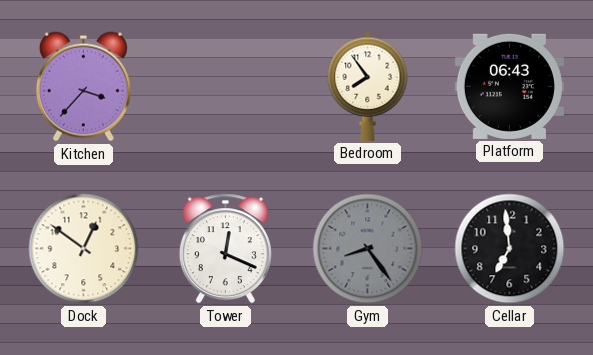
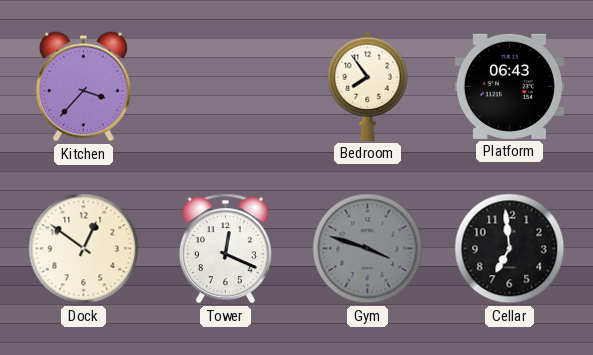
Gym: 8:24 -> 3:48 (368, 249)
